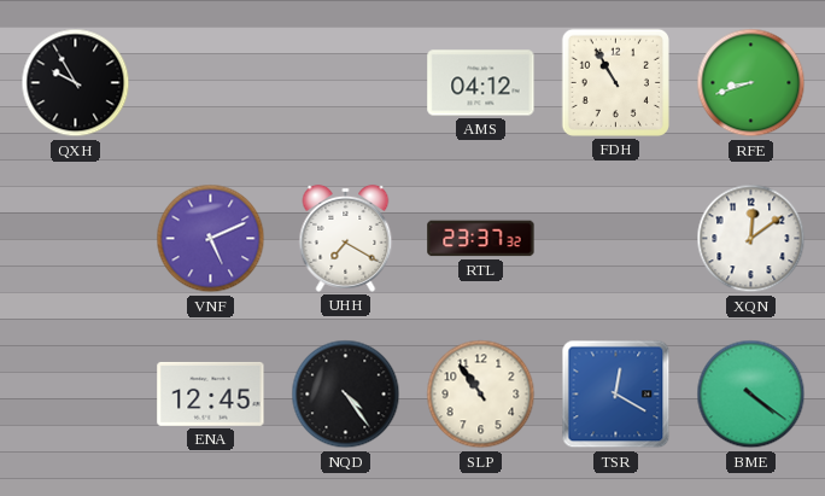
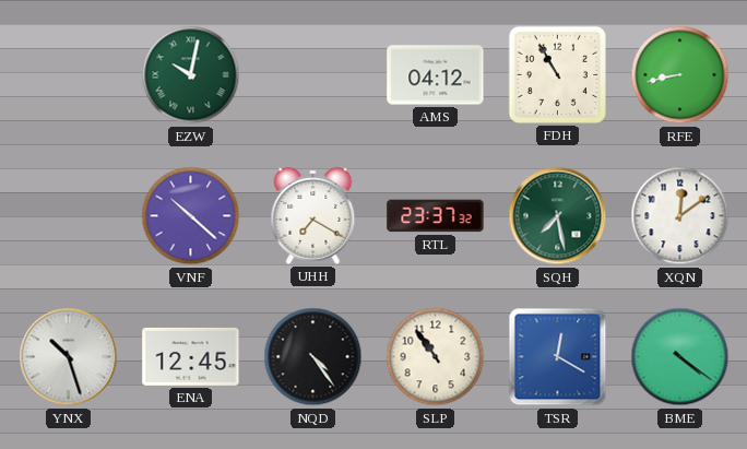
QXH: 9:55 -> none (76, 83)
EZW: none -> 10:02 (191, 75)
RFE: 8:42 -> 8:43 (680, 75)
VNF: 5:11 -> 10:22 (191, 216)
SQH: none -> 7:28 (558, 216)
YNX: none -> 10:27 (69, 357)
